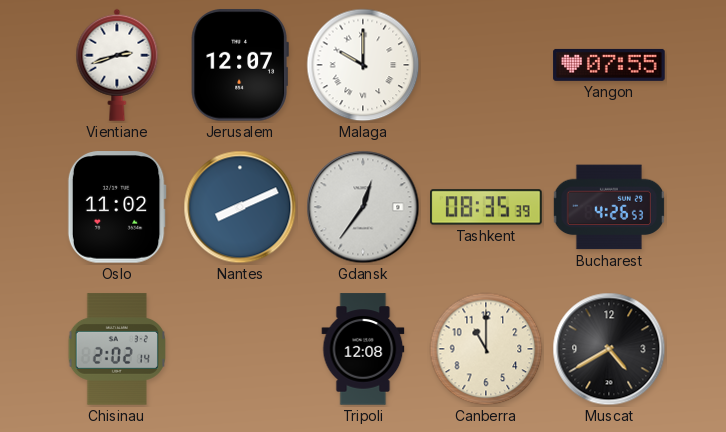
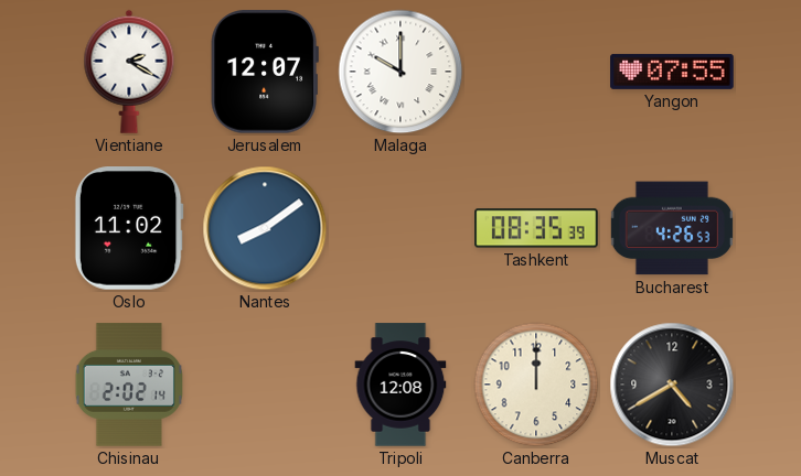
Vientiane: 2:42 -> 2:20 (129, 72)
Nantes: 8:11 -> 8:09 (265, 228)
Gdansk: 12:36 -> none (363, 207)
Canberra: 11:00 -> 12:00 (536, 385)
